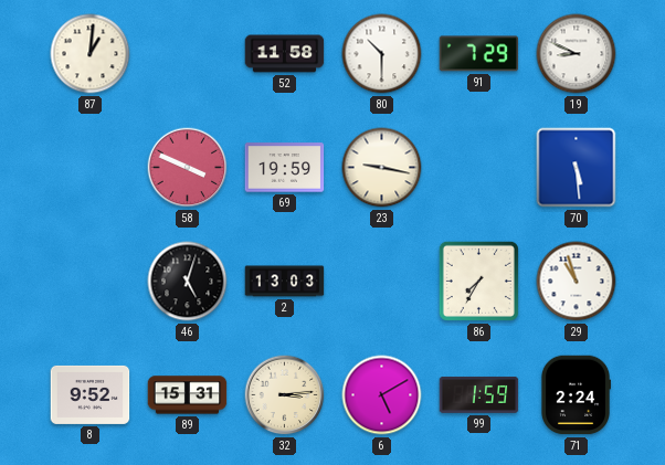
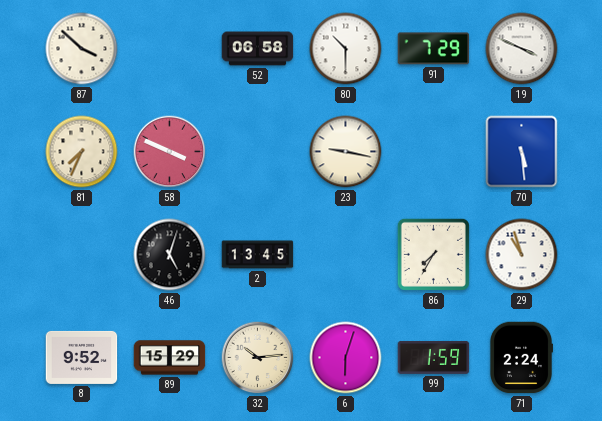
87: 1:01 -> 3:52 (82, 49)
52: 11:58 -> 06:58 (258, 49)
19: 8:49 -> 3:49 (522, 49)
81: none -> 7:34 (82, 152)
69: 19:59 -> none (285, 168)
2: 13:03 -> 13:45 (258, 255)
89: 15:31 -> 15:29 (170, 358)
32: 3:14 -> 10:14 (258, 358)
6: 5:10 -> 6:03 (346, 358)
